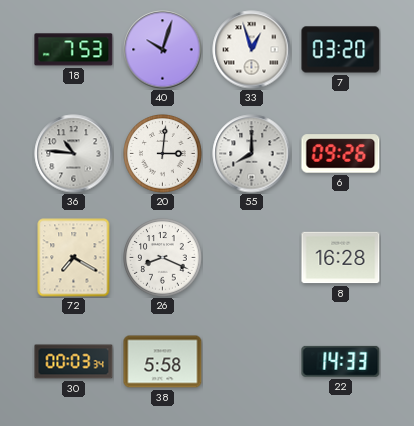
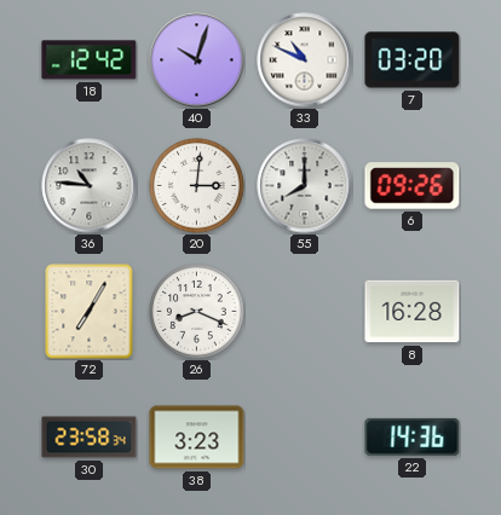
18: 7:53 -> 12:42 (90, 60)
33: 12:57 -> 10:49 (305, 60)
72: 7:20 -> 7:05 (90, 312)
30: 00:03 -> 23:58 (90, 438)
38: 5:58 -> 3:23 (197, 438)
22: 14:33 -> 14:36 (413, 436)
